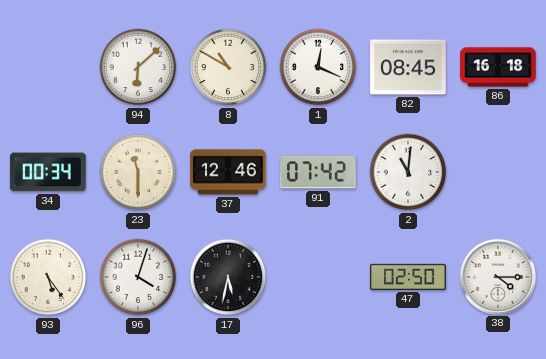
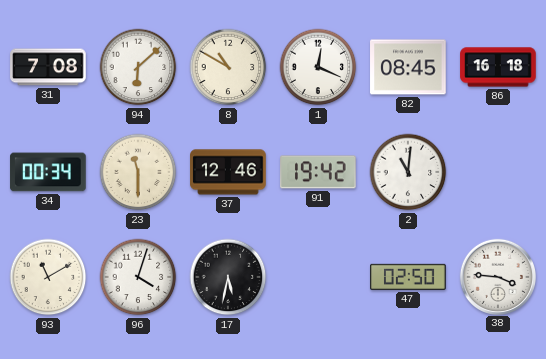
31: none -> 7:08 (48, 67)
91: 07:42 -> 19:42 (318, 172)
93: 5:24 -> 11:10 (48, 277)
38: 4:15 -> 3:46 (497, 276)
